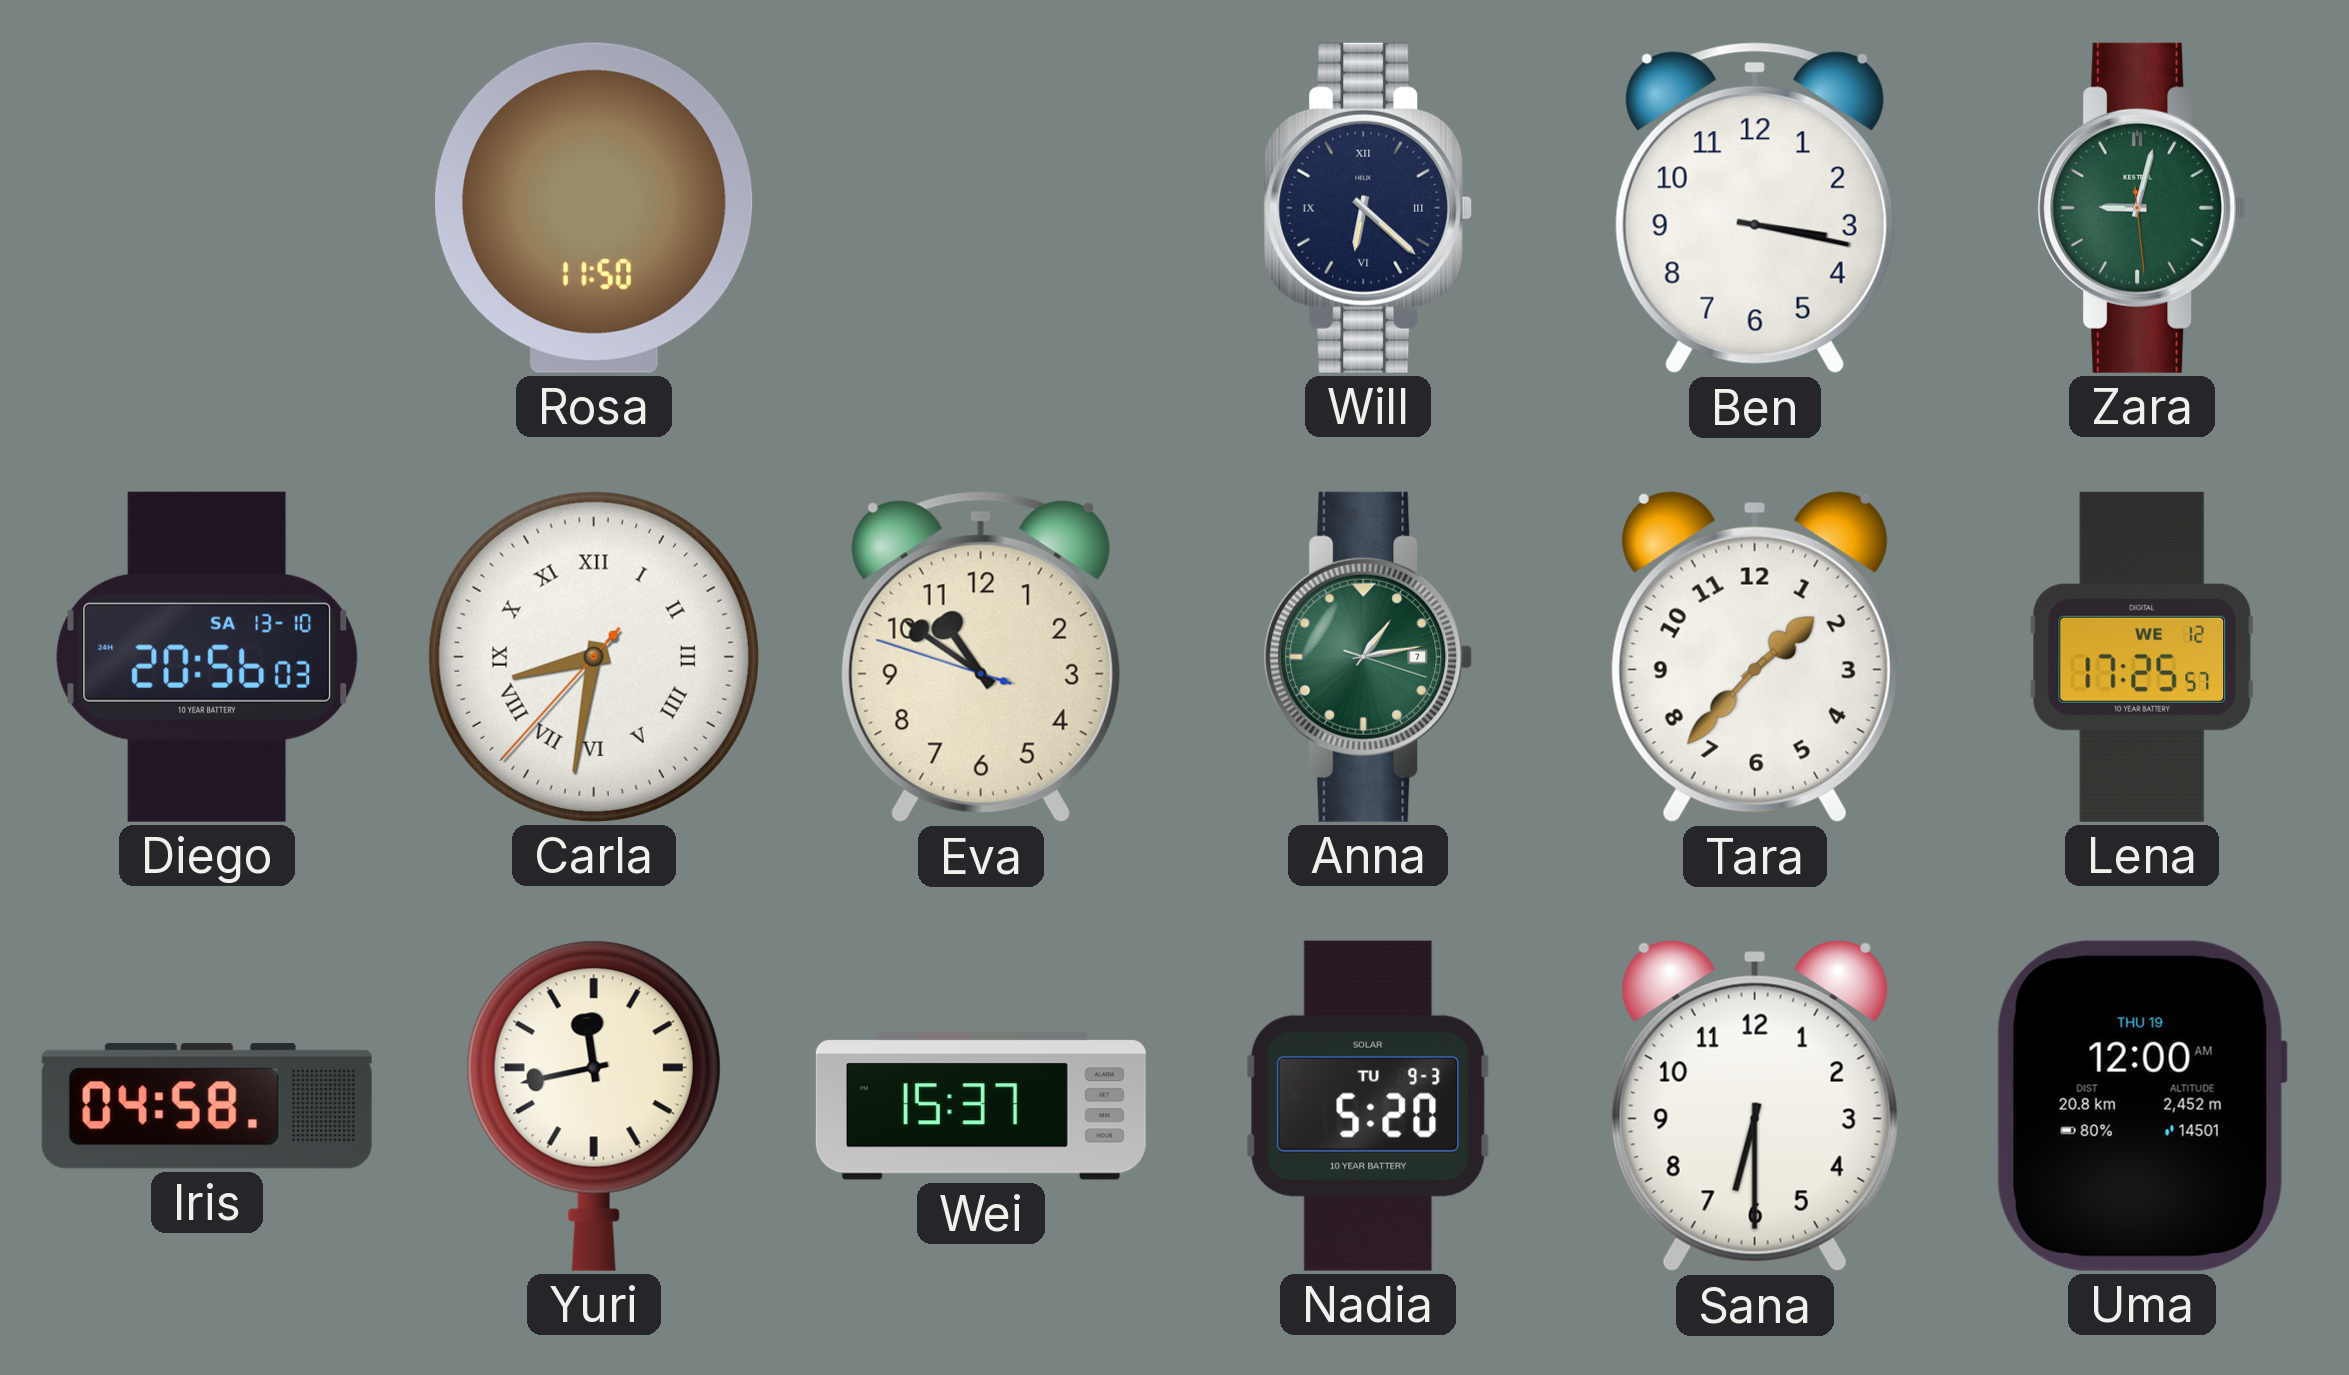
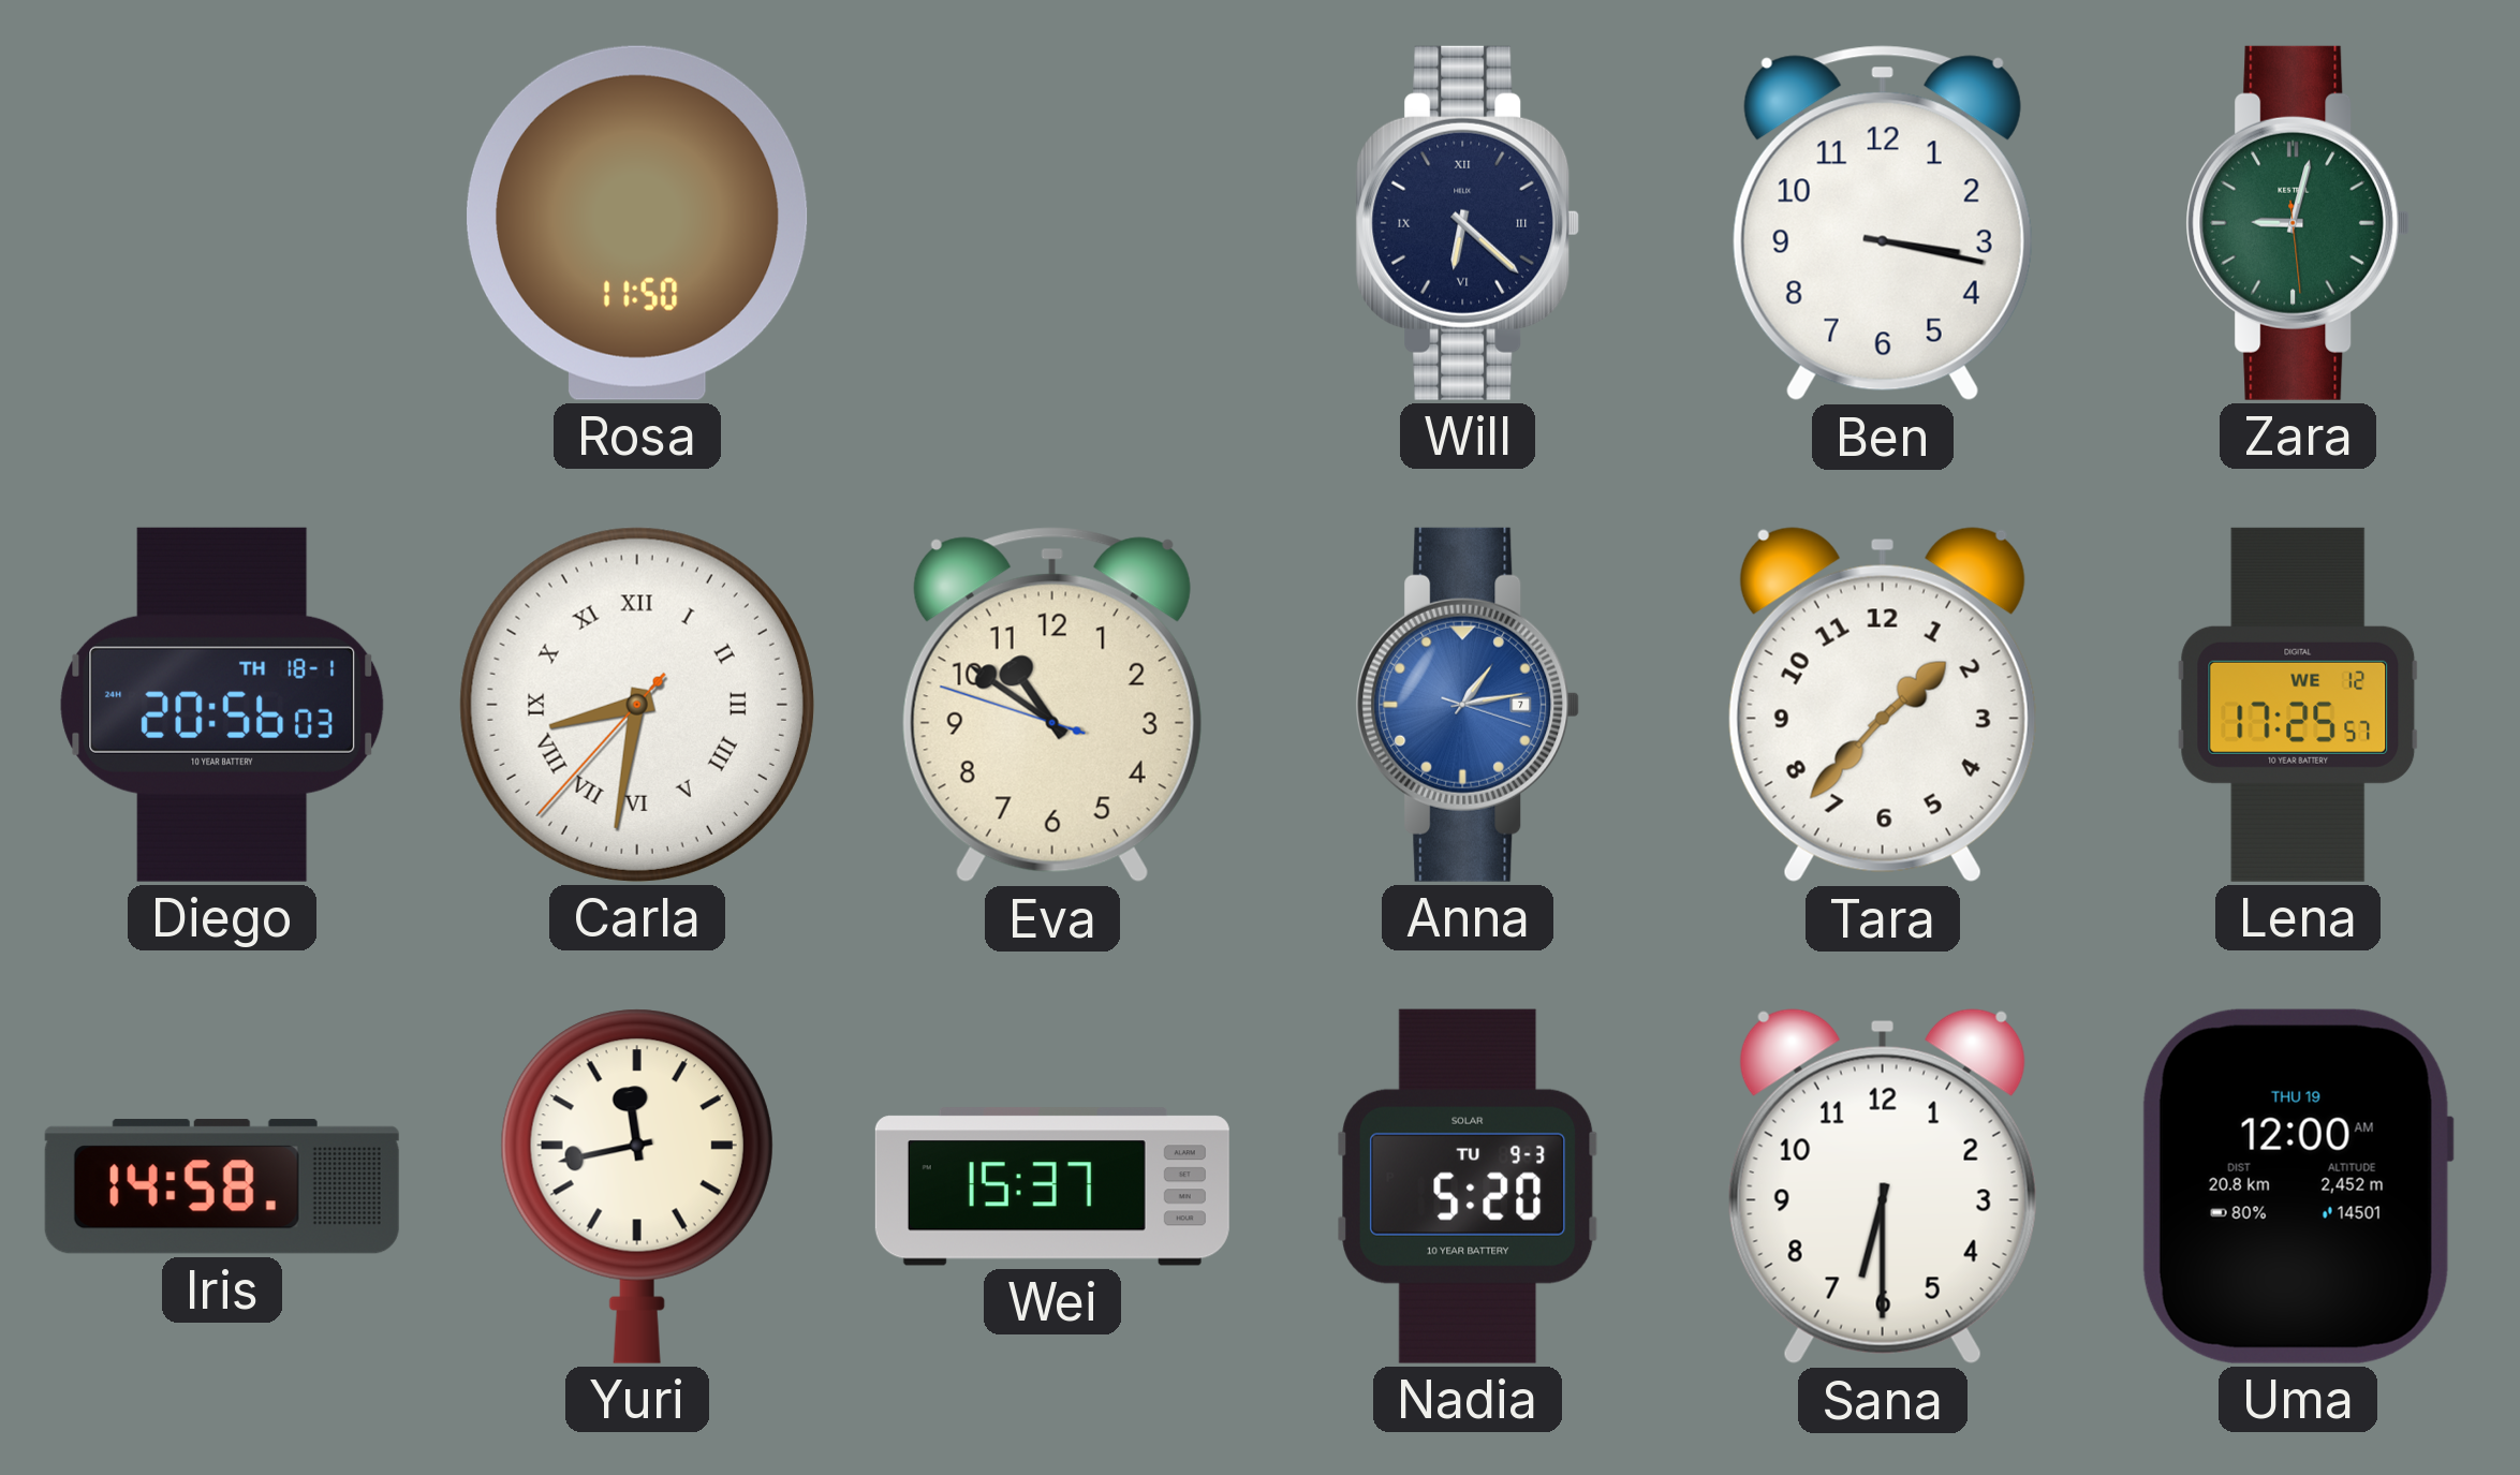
Diego date: SA 13-10 -> TH 18-1 (222, 705)
Anna dial: green -> blue (1468, 705)
Iris: 04:58 -> 14:58 (222, 1186)
